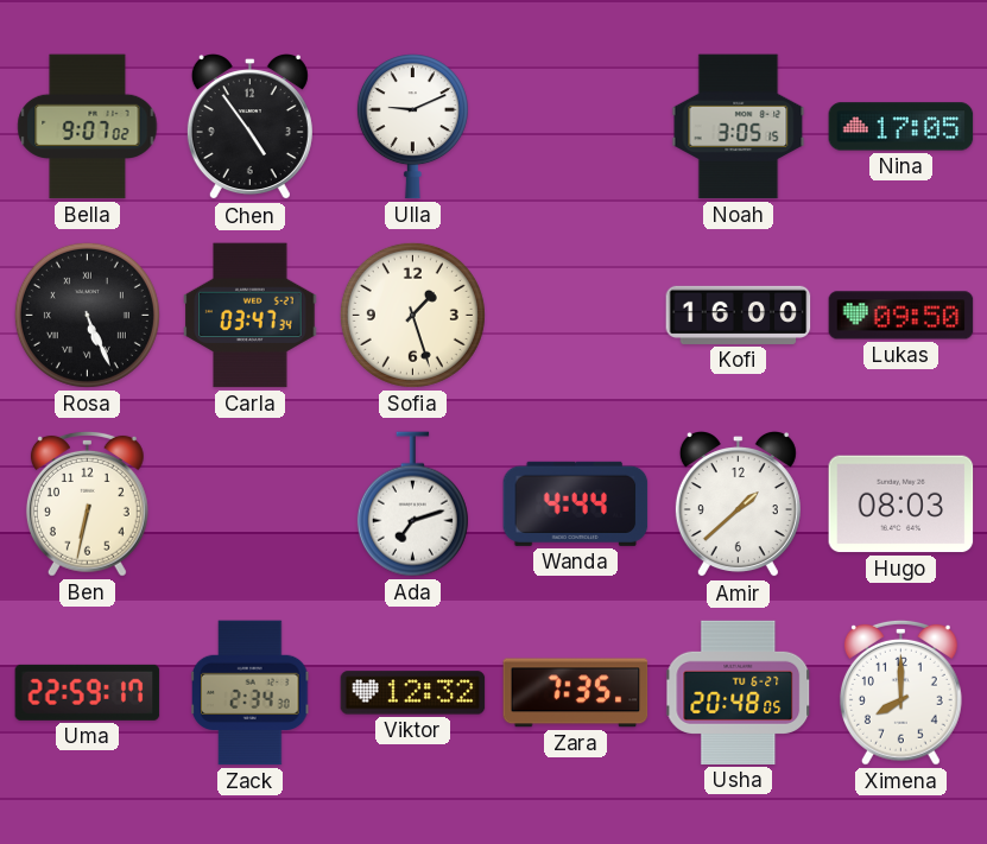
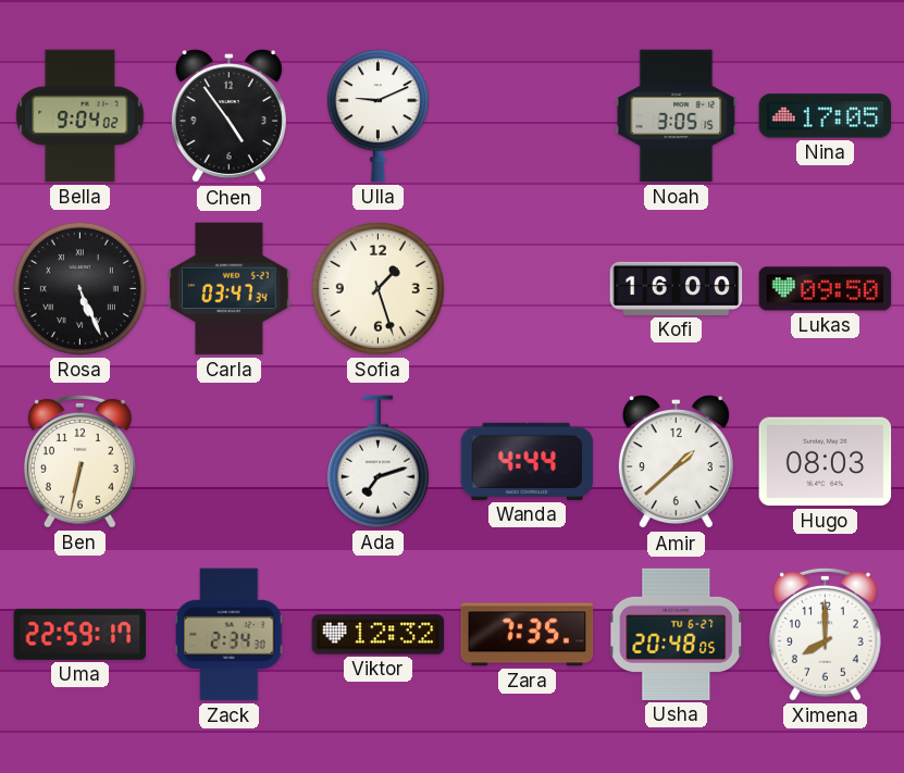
Bella: 9:07 -> 9:04 (81, 116)
